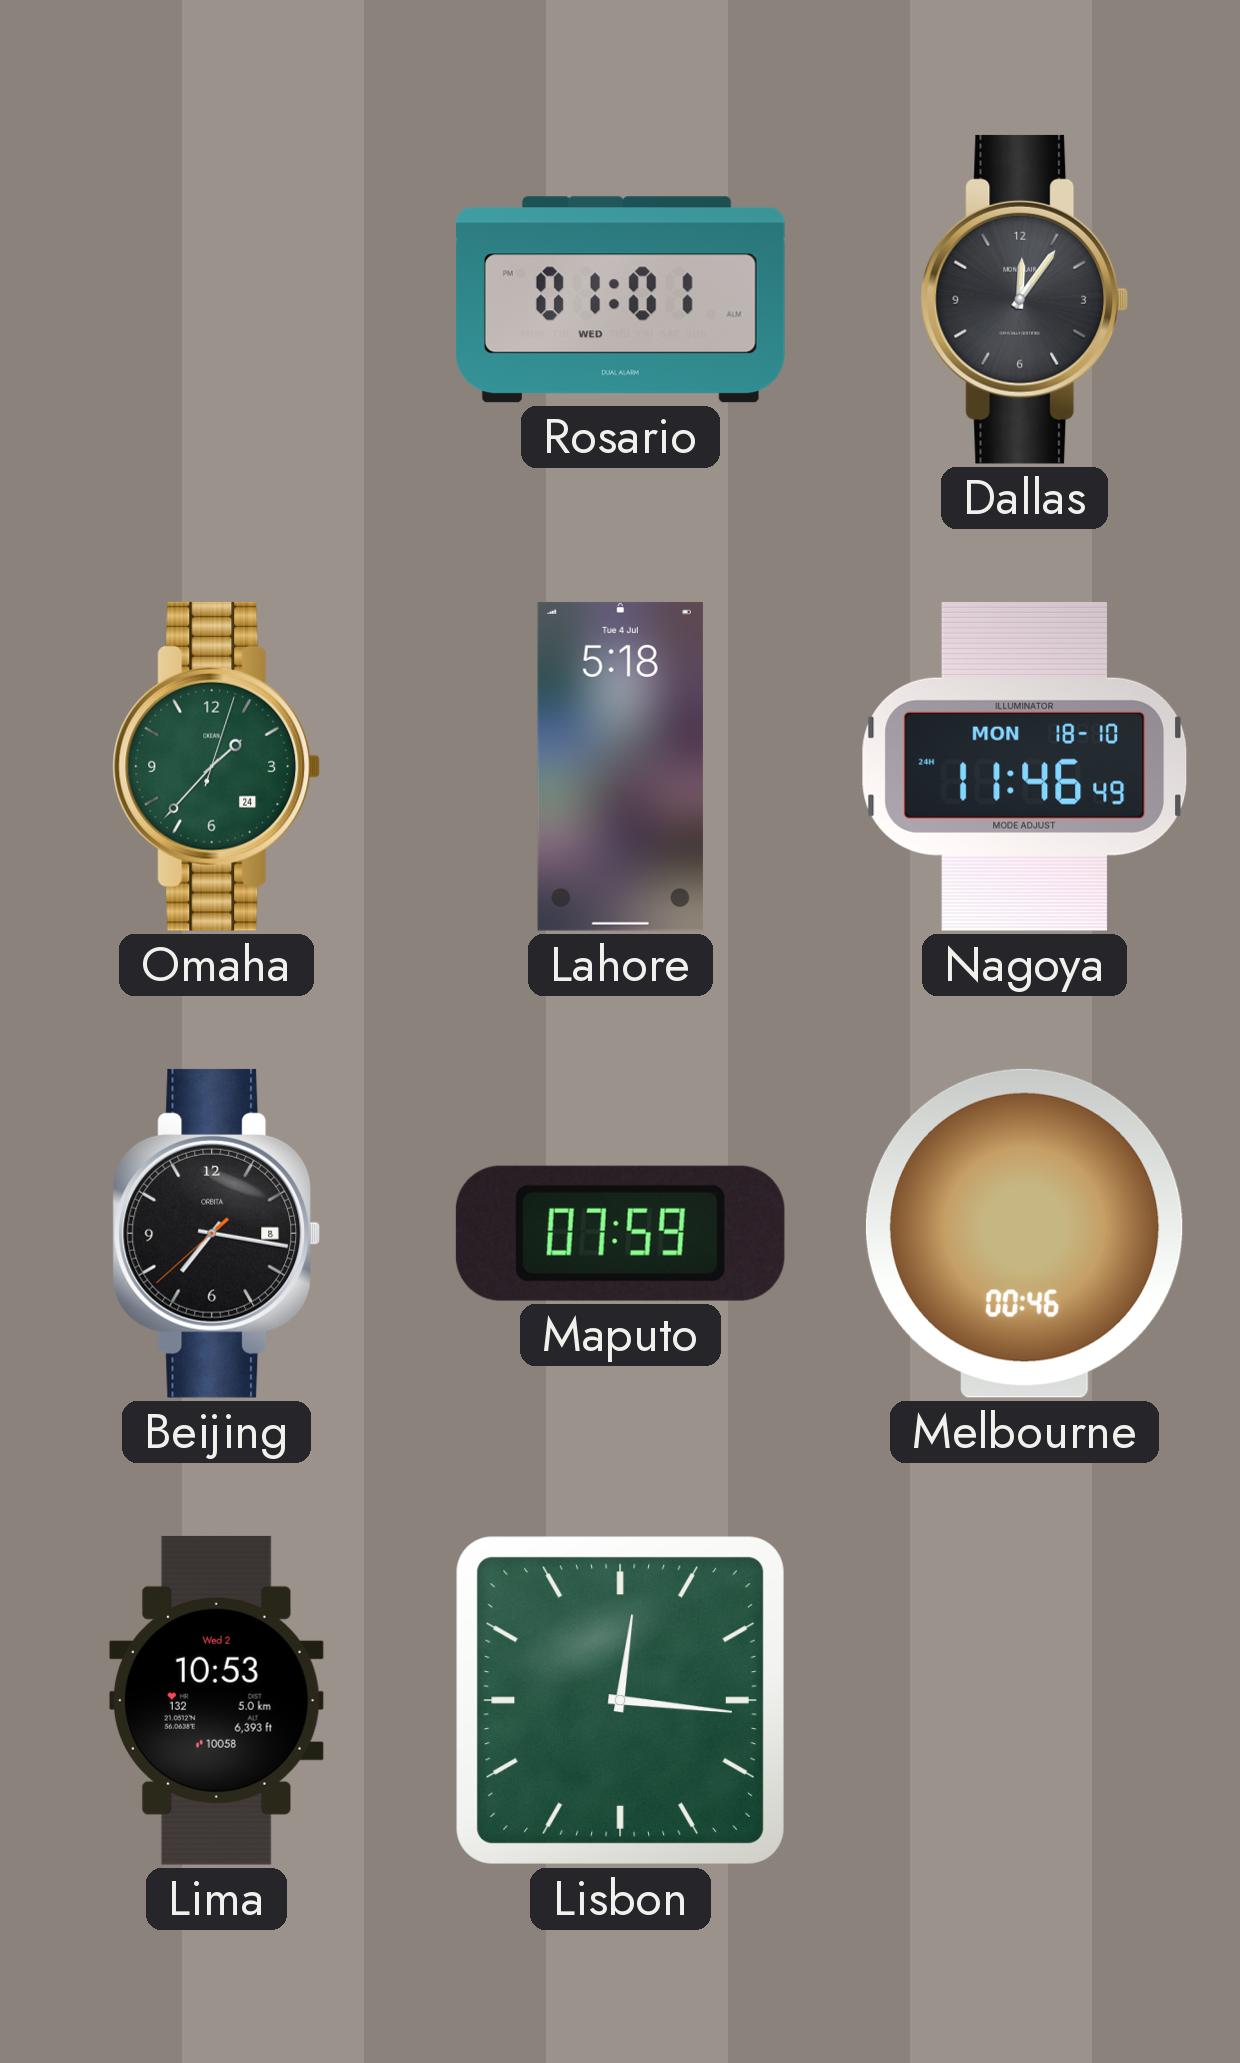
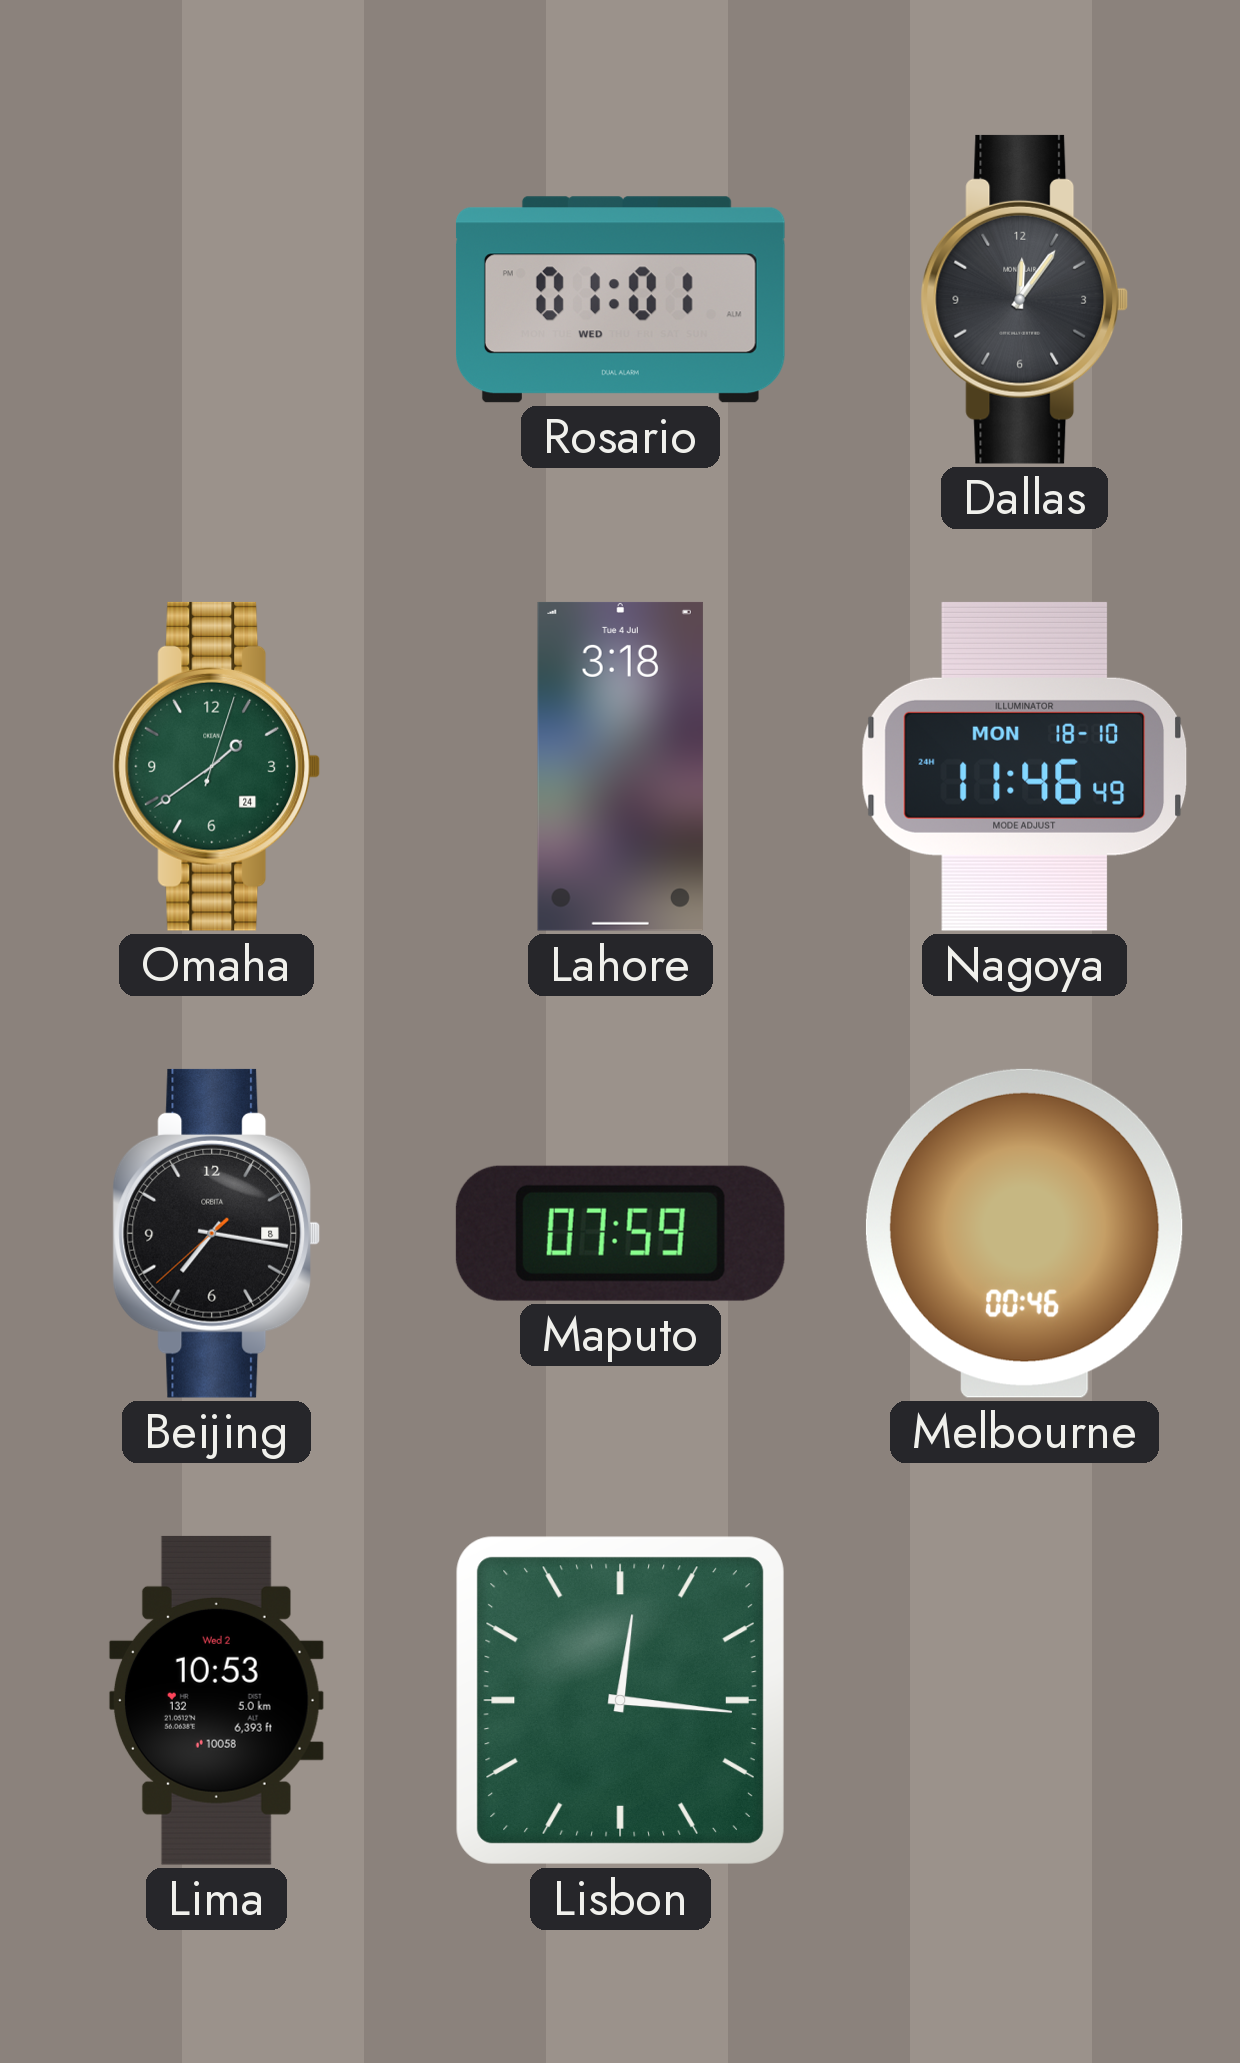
Omaha: 1:37 -> 1:39 (217, 766)
Lahore: 5:18 -> 3:18 (620, 766)
